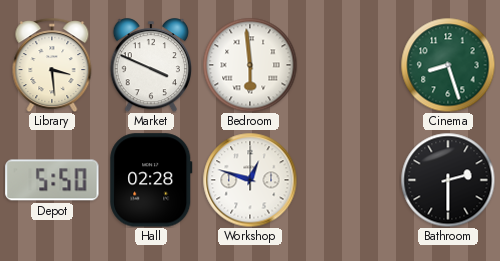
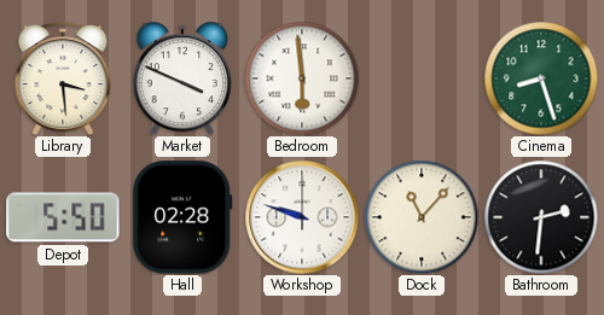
Workshop: 12:48 -> 9:48 (302, 217)
Dock: none -> 11:07 (422, 217)
Bathroom: 2:30 -> 2:31 (541, 217)
